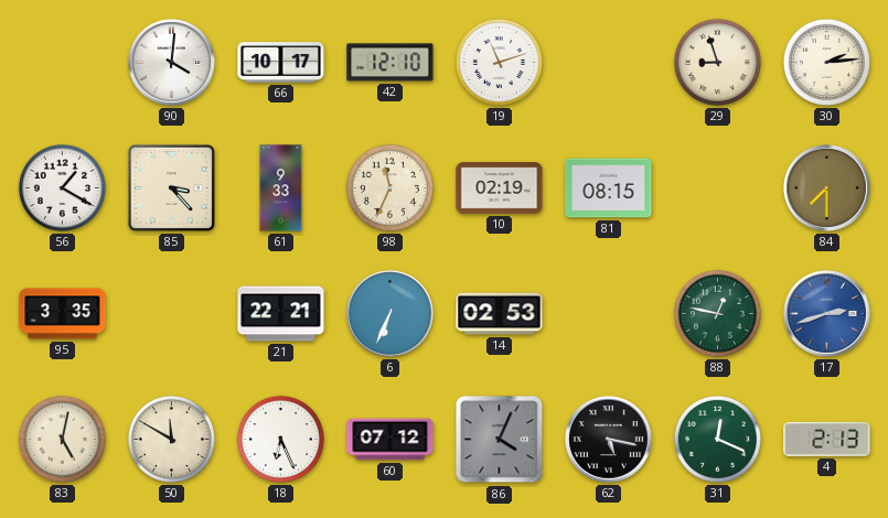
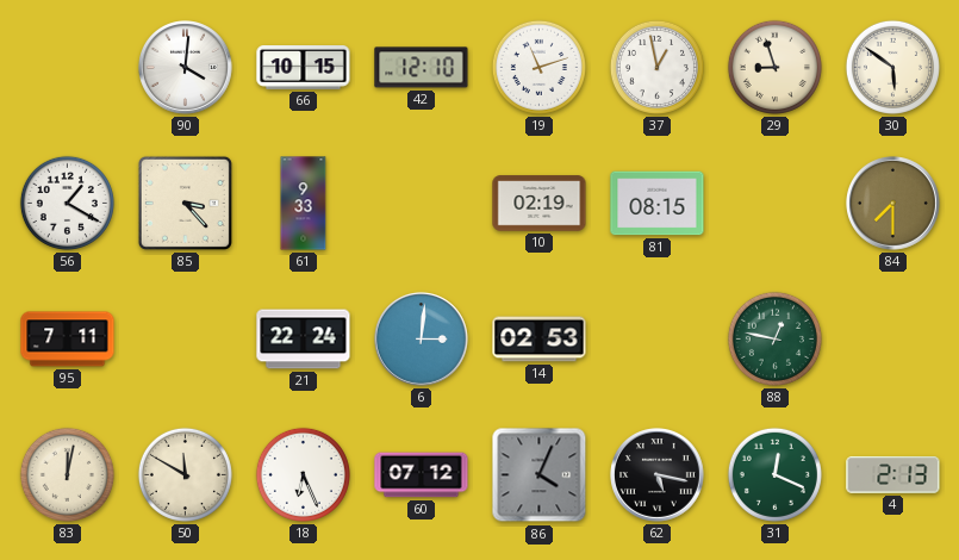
66: 10:17 -> 10:15 (304, 68)
37: none -> 12:58 (656, 67)
30: 2:14 -> 5:51 (892, 67)
98: 11:34 -> none (389, 187)
95: 3:35 -> 7:11 (68, 340)
21: 22:21 -> 22:24 (304, 340)
6: 6:34 -> 3:01 (422, 340)
17: 2:42 -> none (827, 314)
83: 5:02 -> 12:02 (67, 474)
